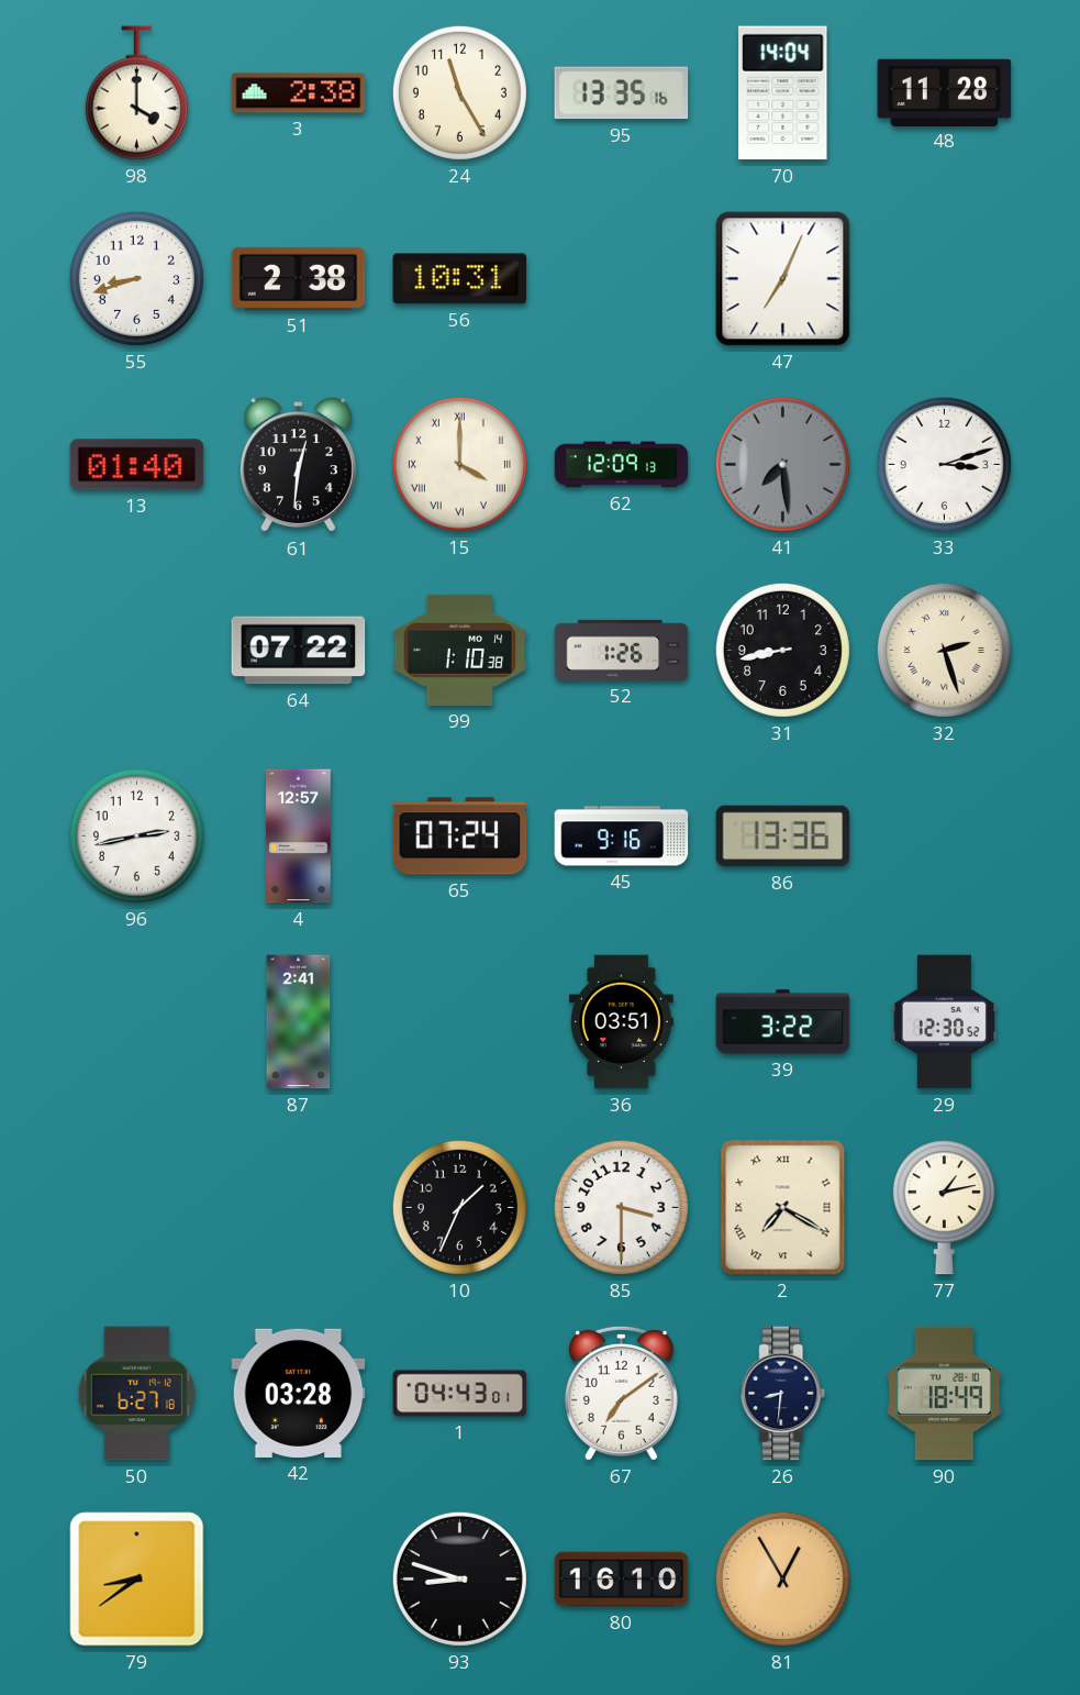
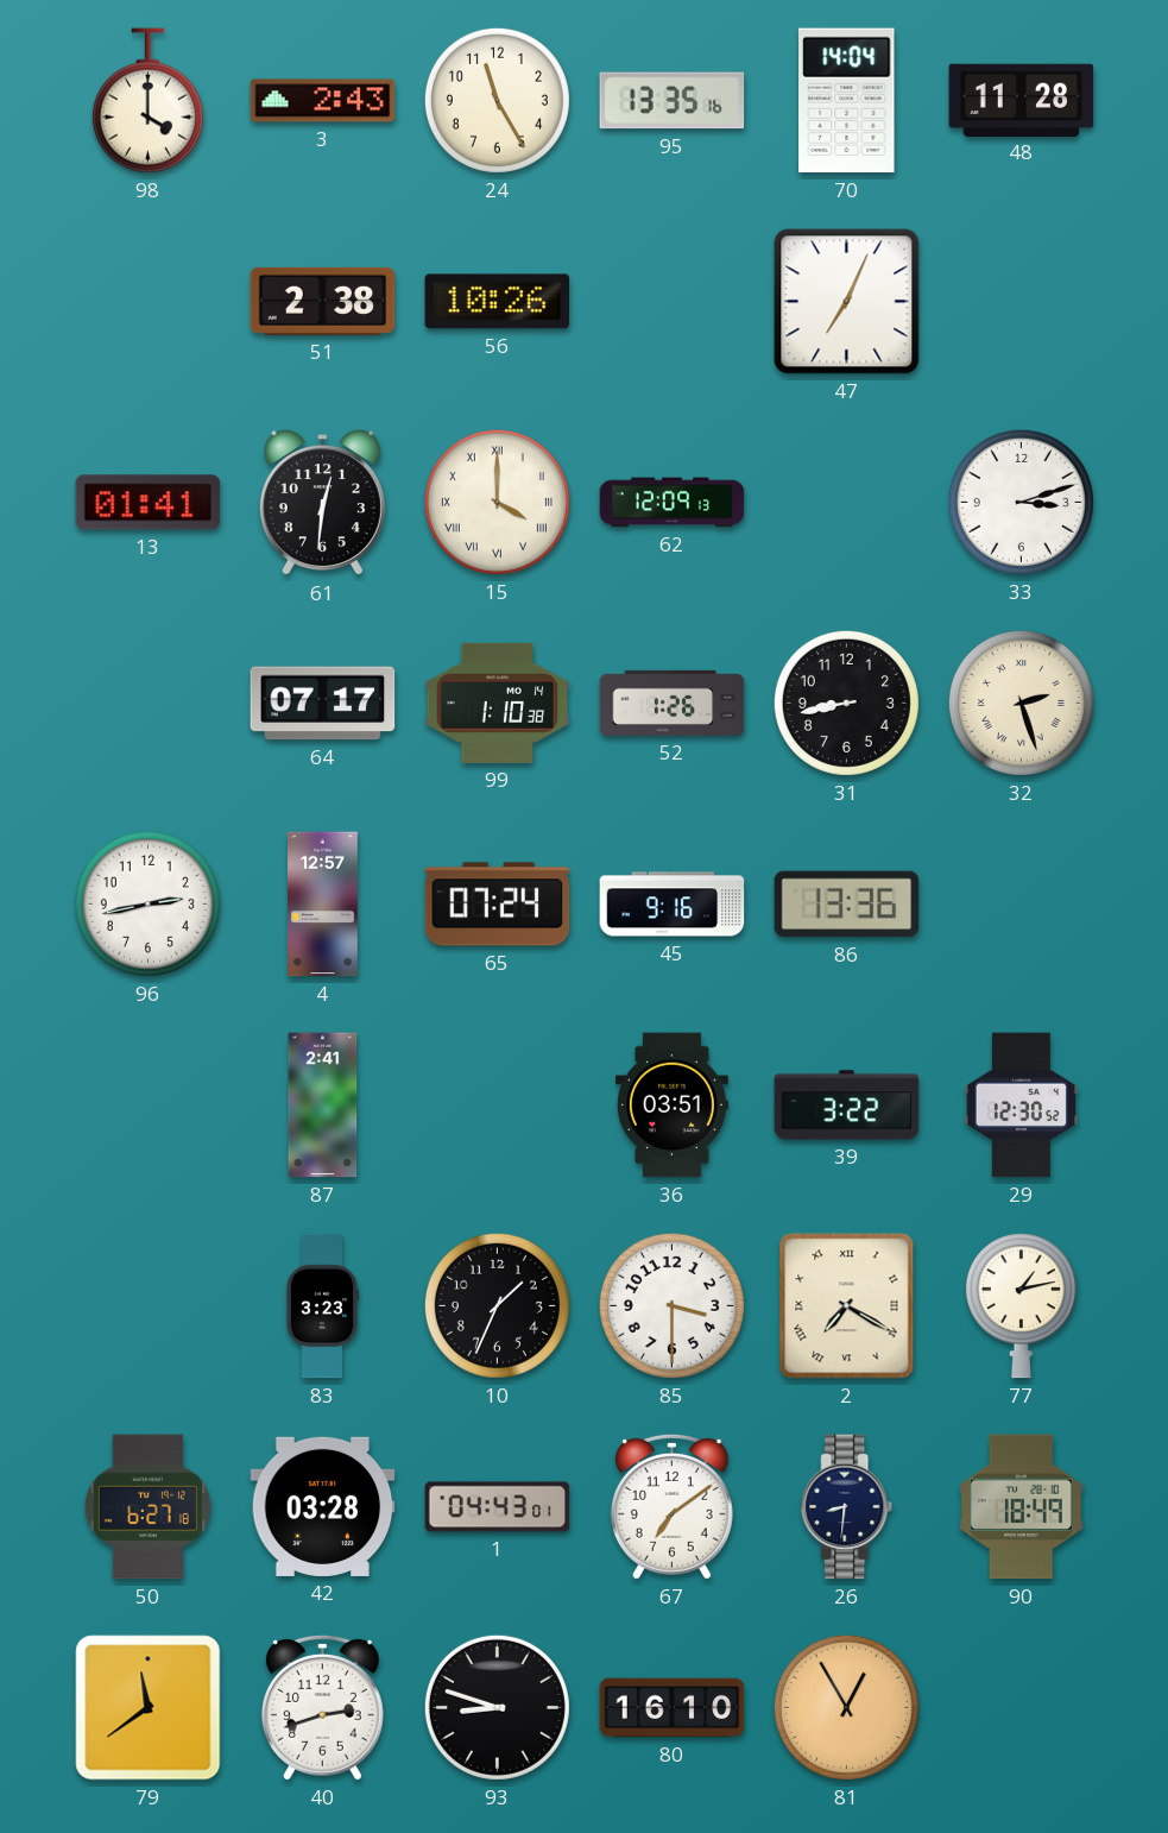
3: 2:38 -> 2:43 (323, 101)
55: 8:42 -> none (136, 278)
56: 10:31 -> 10:26 (498, 302)
13: 01:40 -> 01:41 (149, 503)
41: 7:29 -> none (782, 464)
64: 07:22 -> 07:17 (323, 704)
83: none -> 3:23 (322, 1306)
79: 8:39 -> 11:39 (149, 1708)
40: none -> 2:42 (322, 1707)
